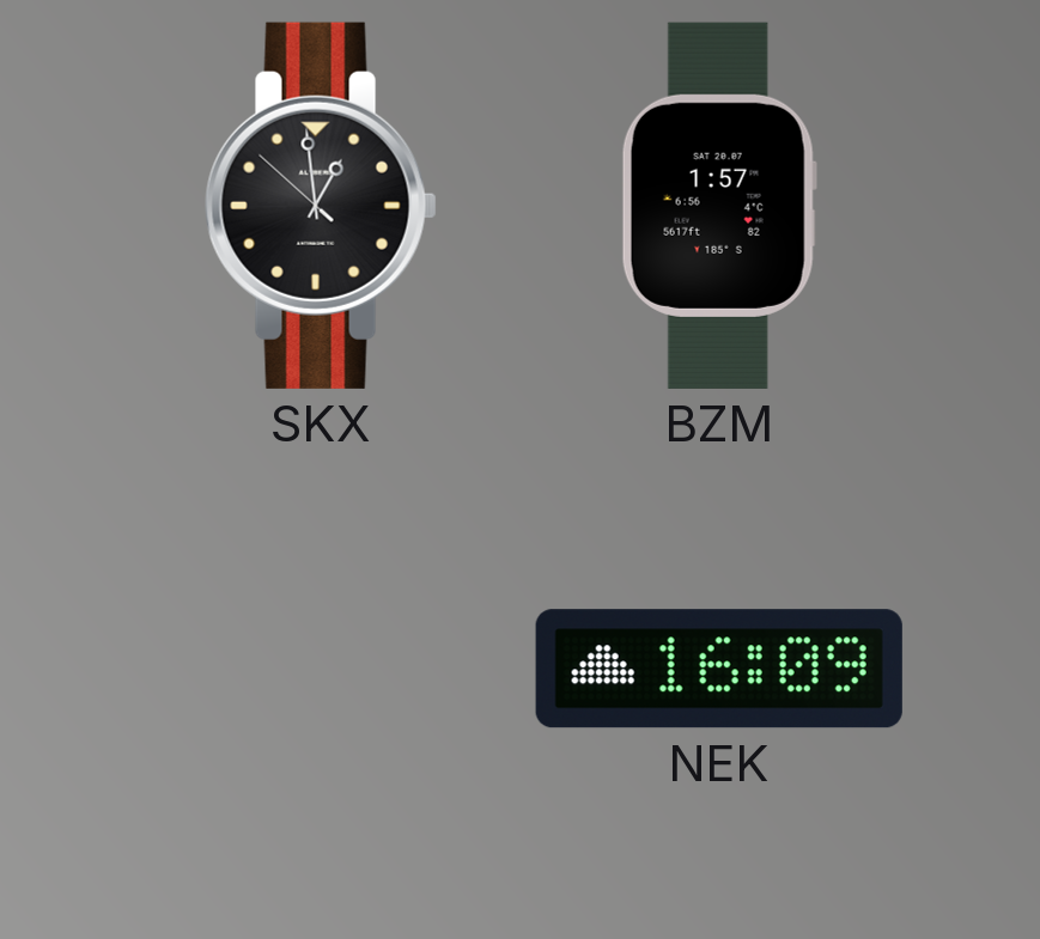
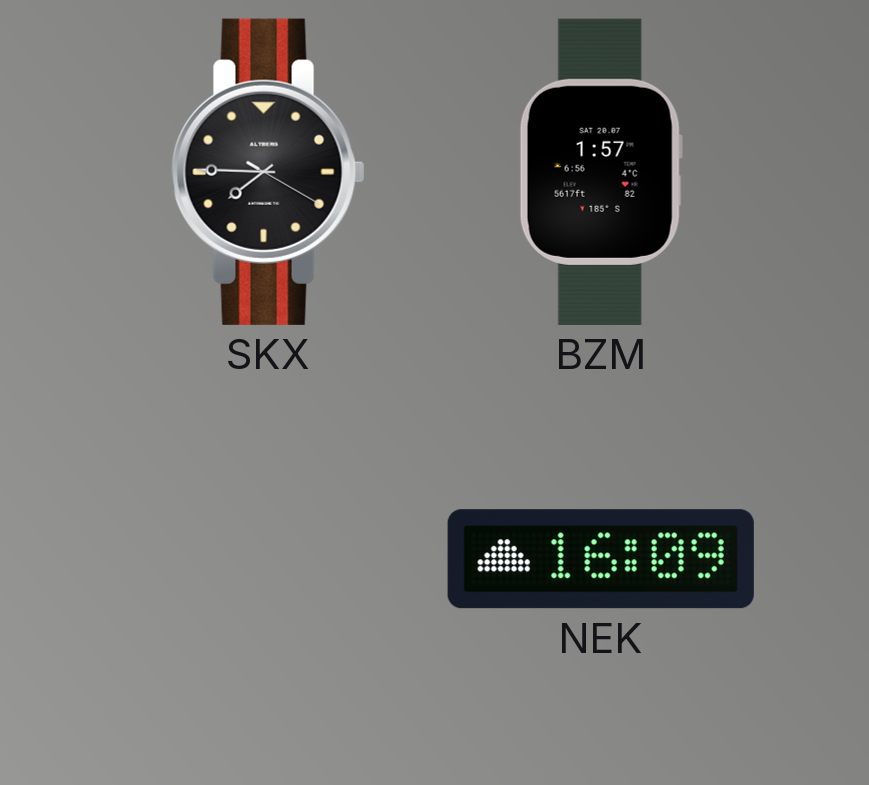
SKX: 12:58 -> 7:45 (268, 172)
